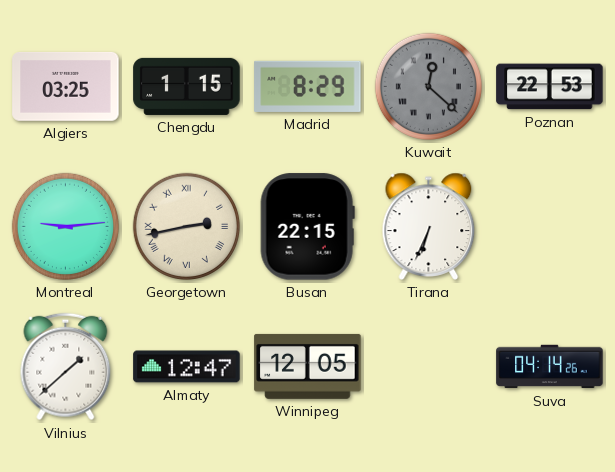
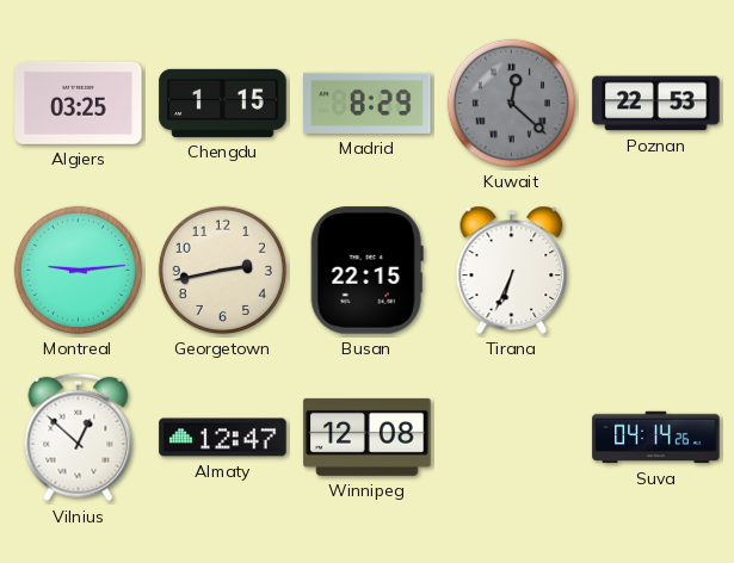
Georgetown numerals: Roman -> Arabic (222, 270)
Vilnius: 1:38 -> 12:52 (79, 438)
Winnipeg: 12:05 -> 12:08 (368, 437)
